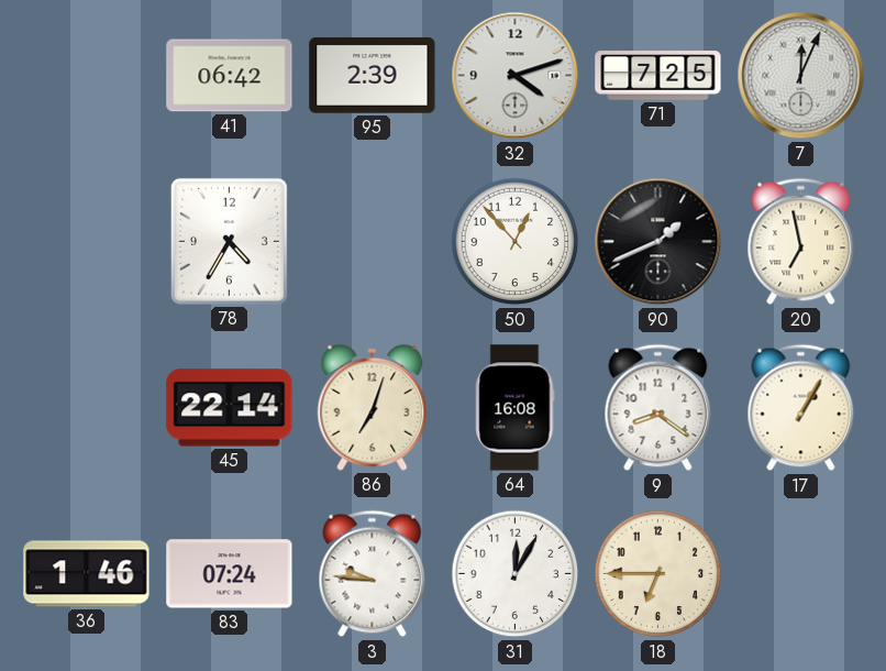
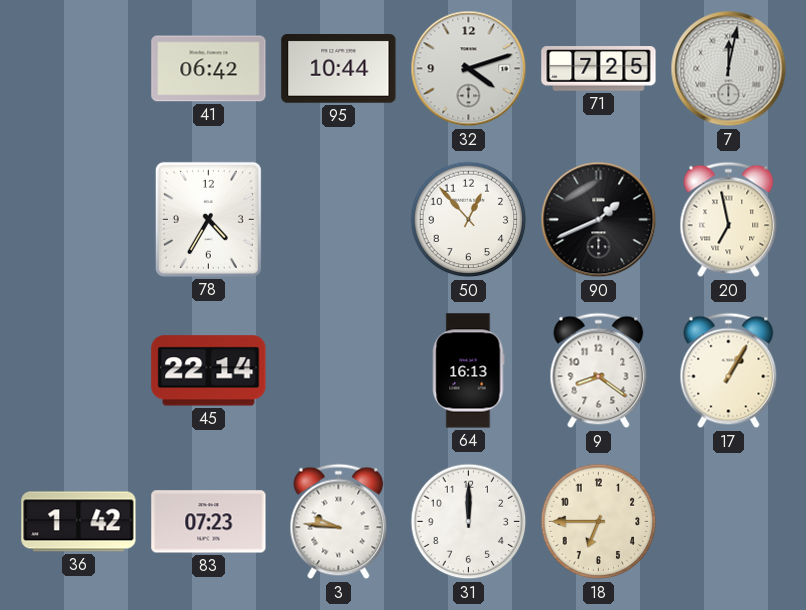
95: 2:39 -> 10:44 (339, 69)
7: 12:04 -> 12:02 (729, 69)
86: 7:03 -> none (373, 407)
64: 16:08 -> 16:13 (469, 371)
36: 1:46 -> 1:42 (79, 522)
83: 07:24 -> 07:23 (209, 522)
31: 12:05 -> 12:00 (469, 522)
